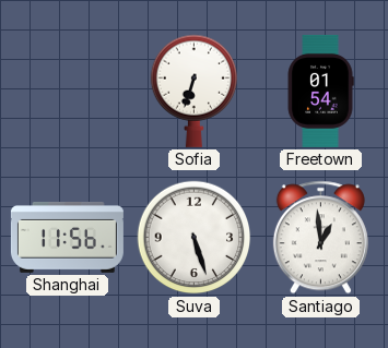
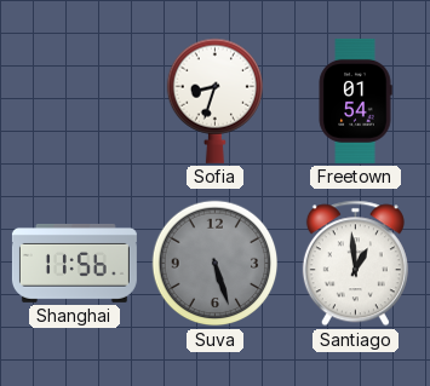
Sofia: 6:33 -> 8:33 (214, 100)
Suva dial: white -> grey (216, 264)
